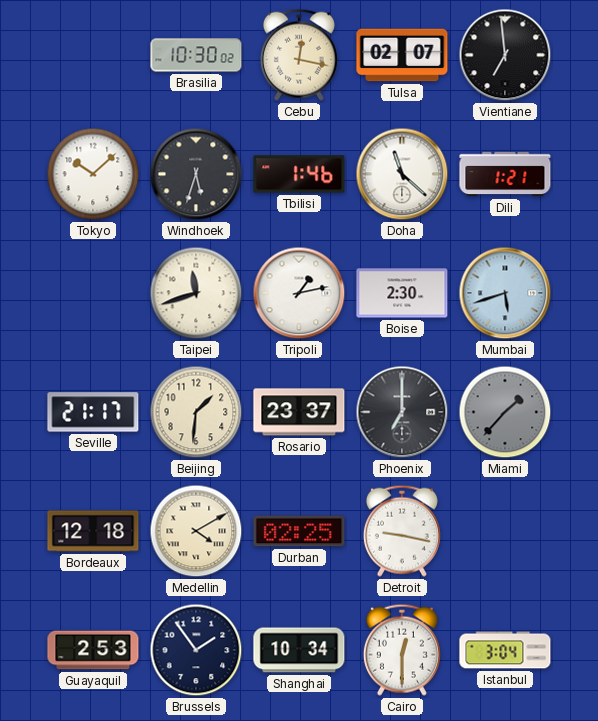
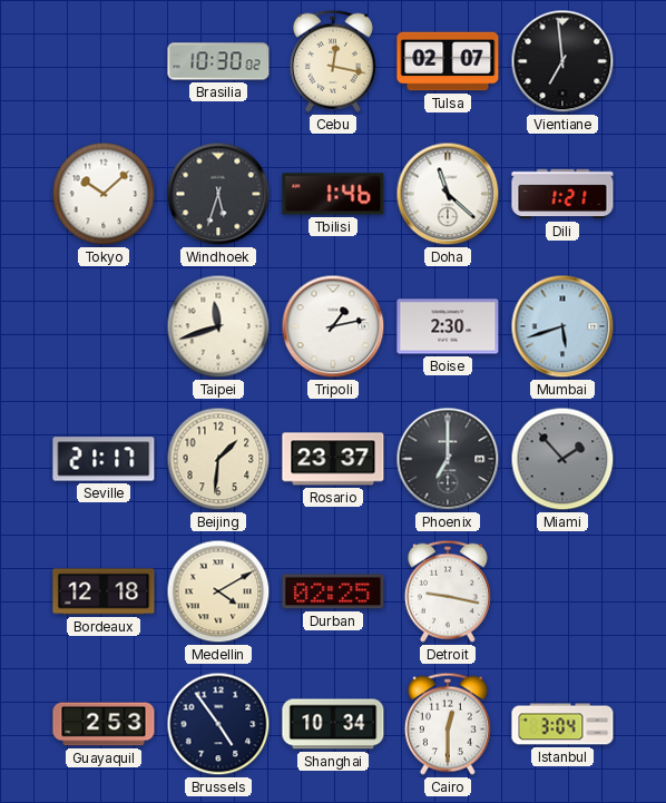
Miami: 1:37 -> 1:53 (562, 459)
Brussels: 1:54 -> 4:54 (218, 724)
